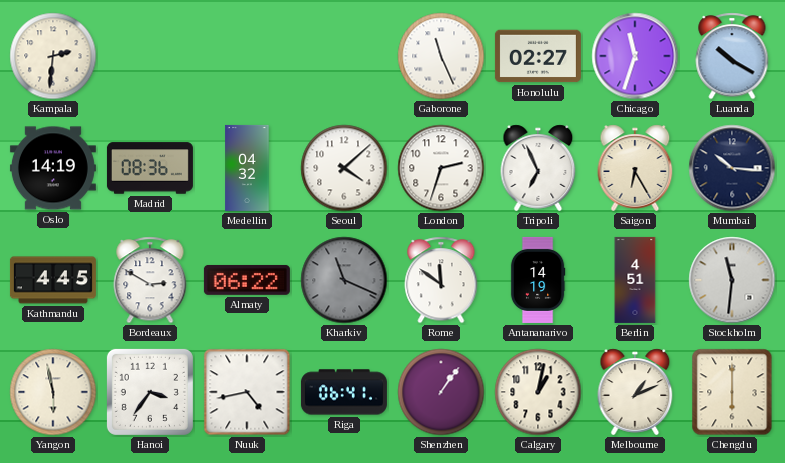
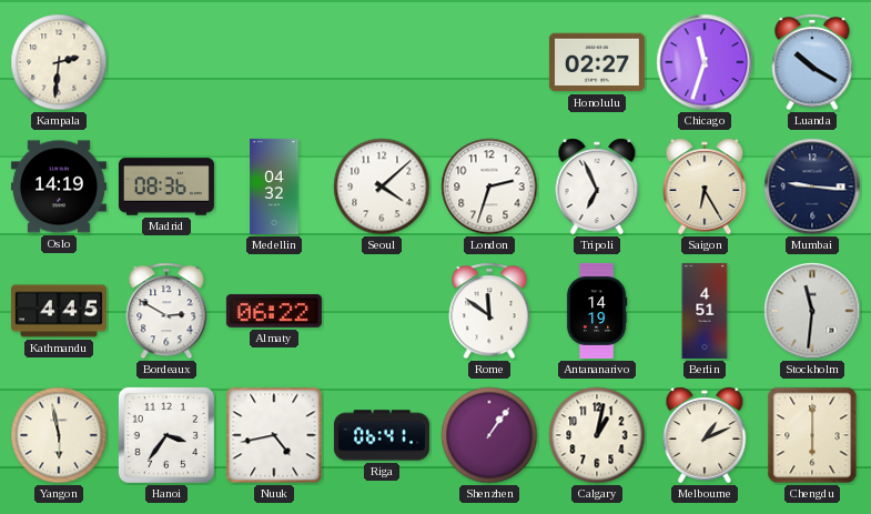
Gaborone: 11:26 -> none (441, 56)
Mumbai: 10:16 -> 9:16 (812, 187)
Kharkiv: 11:19 -> none (344, 280)
